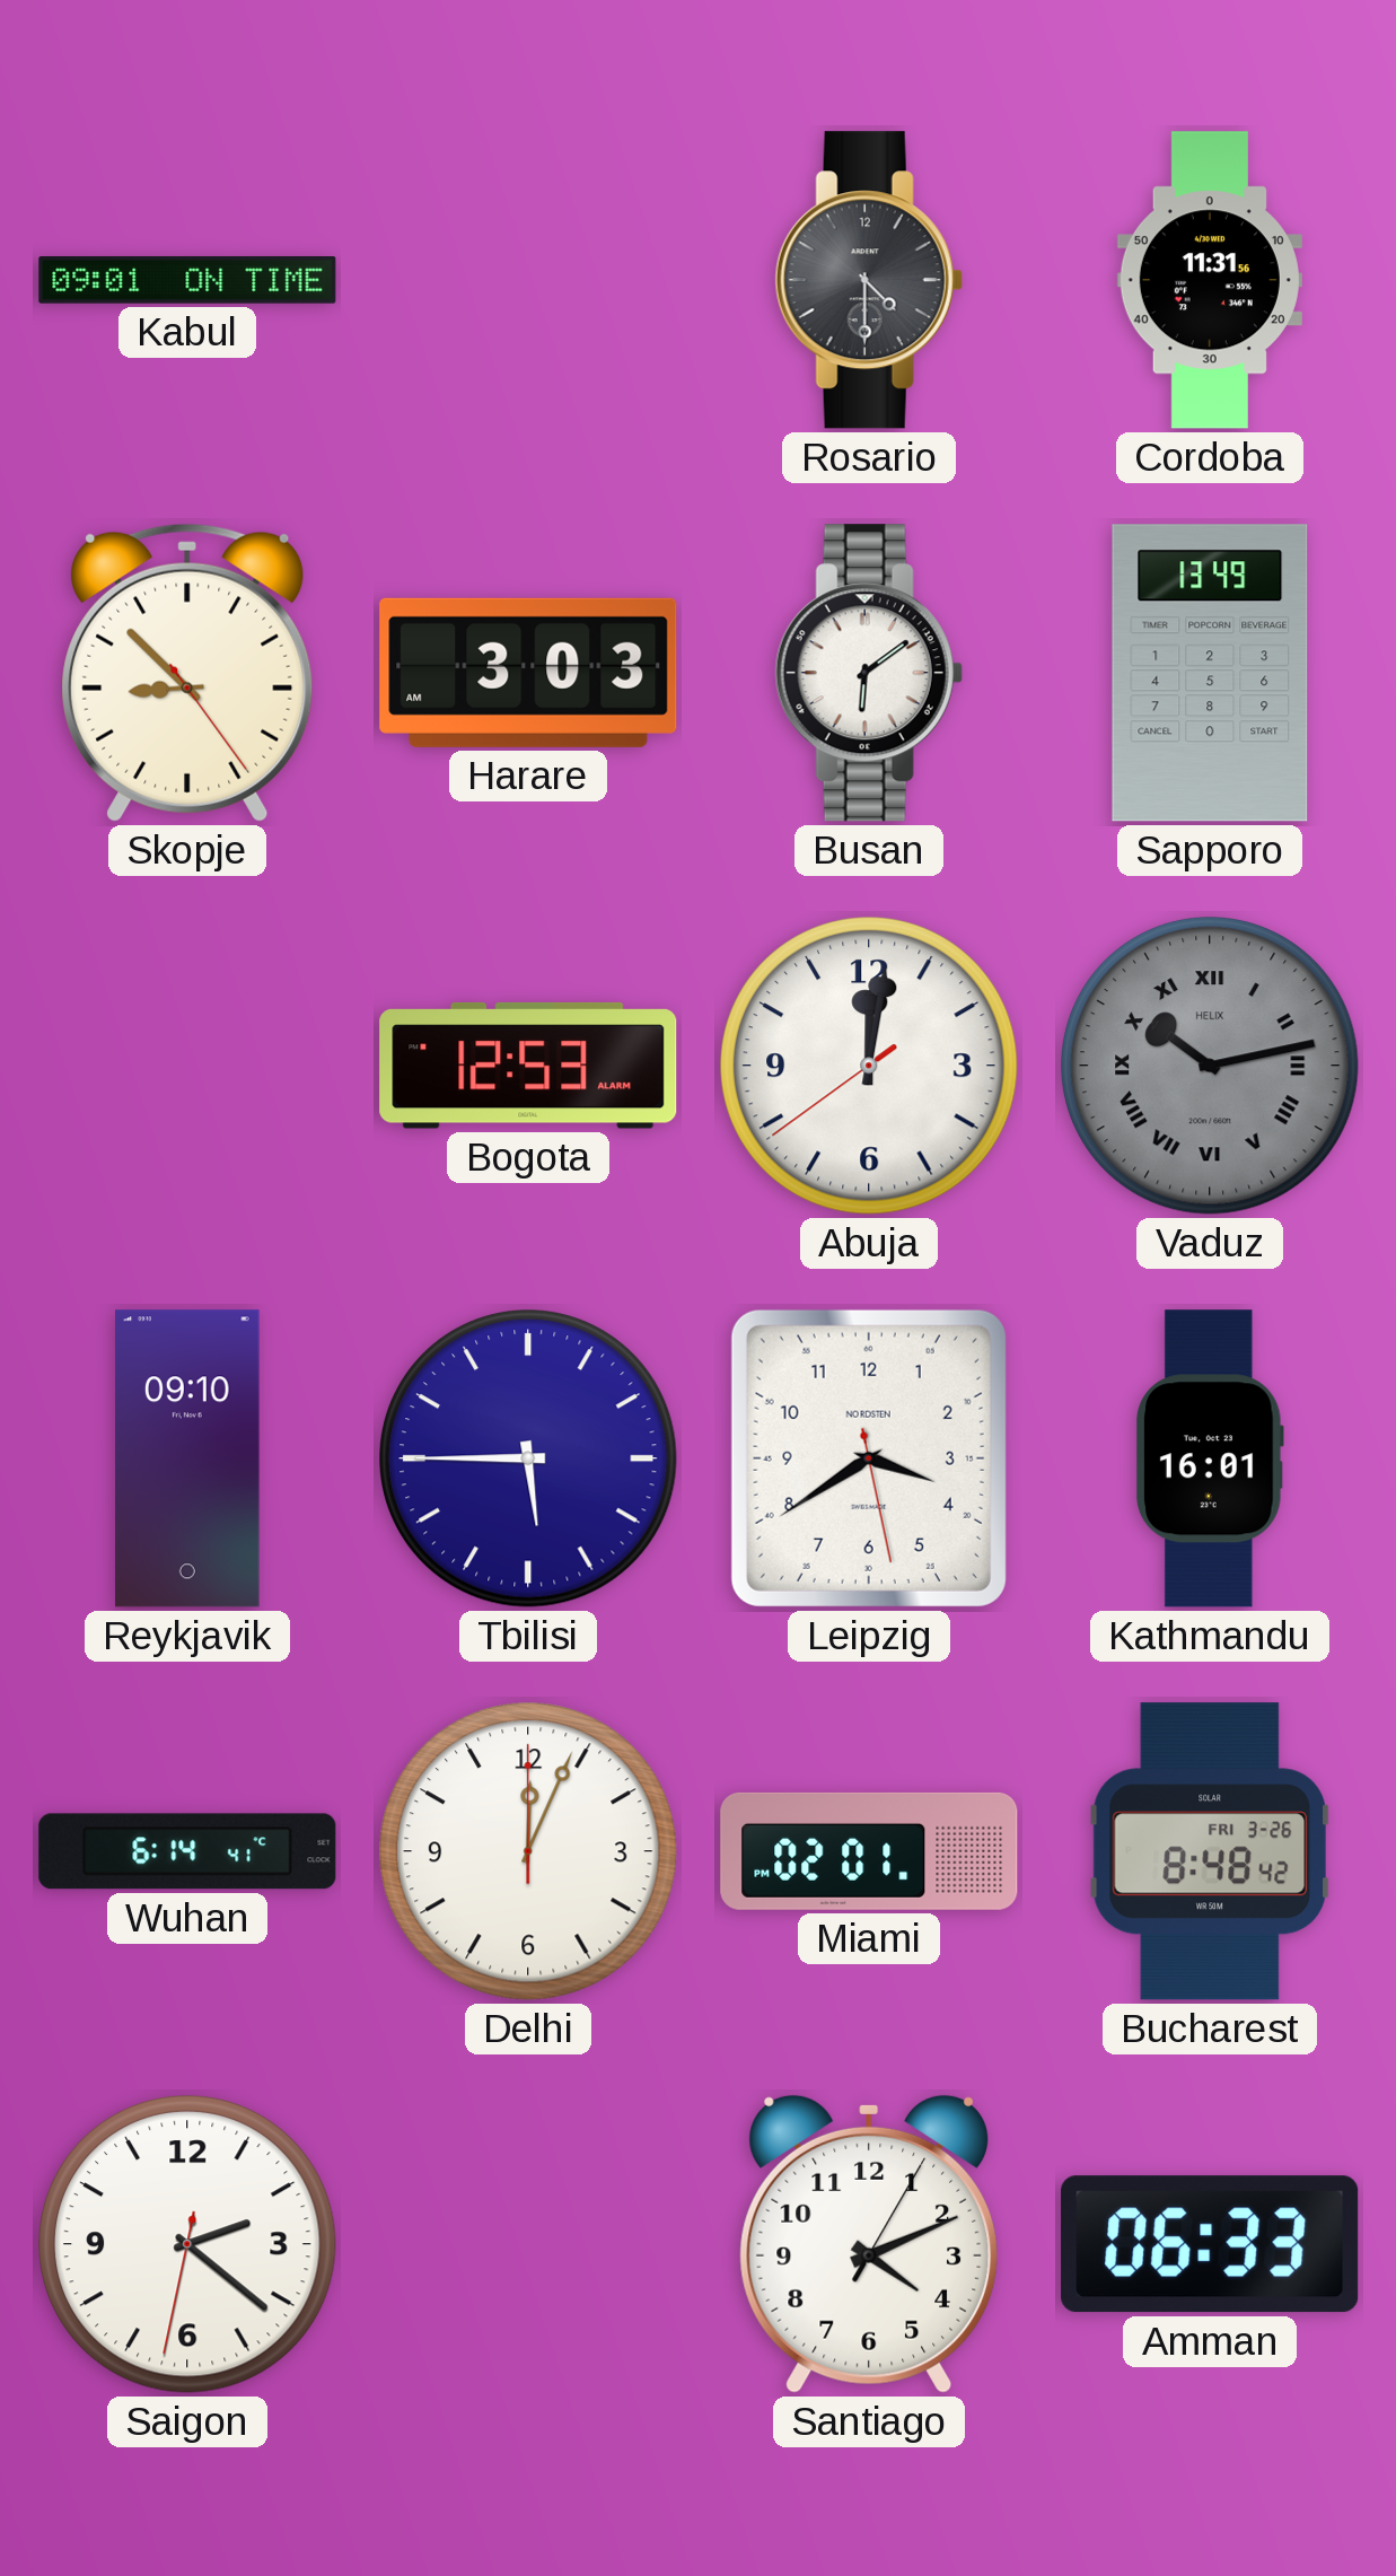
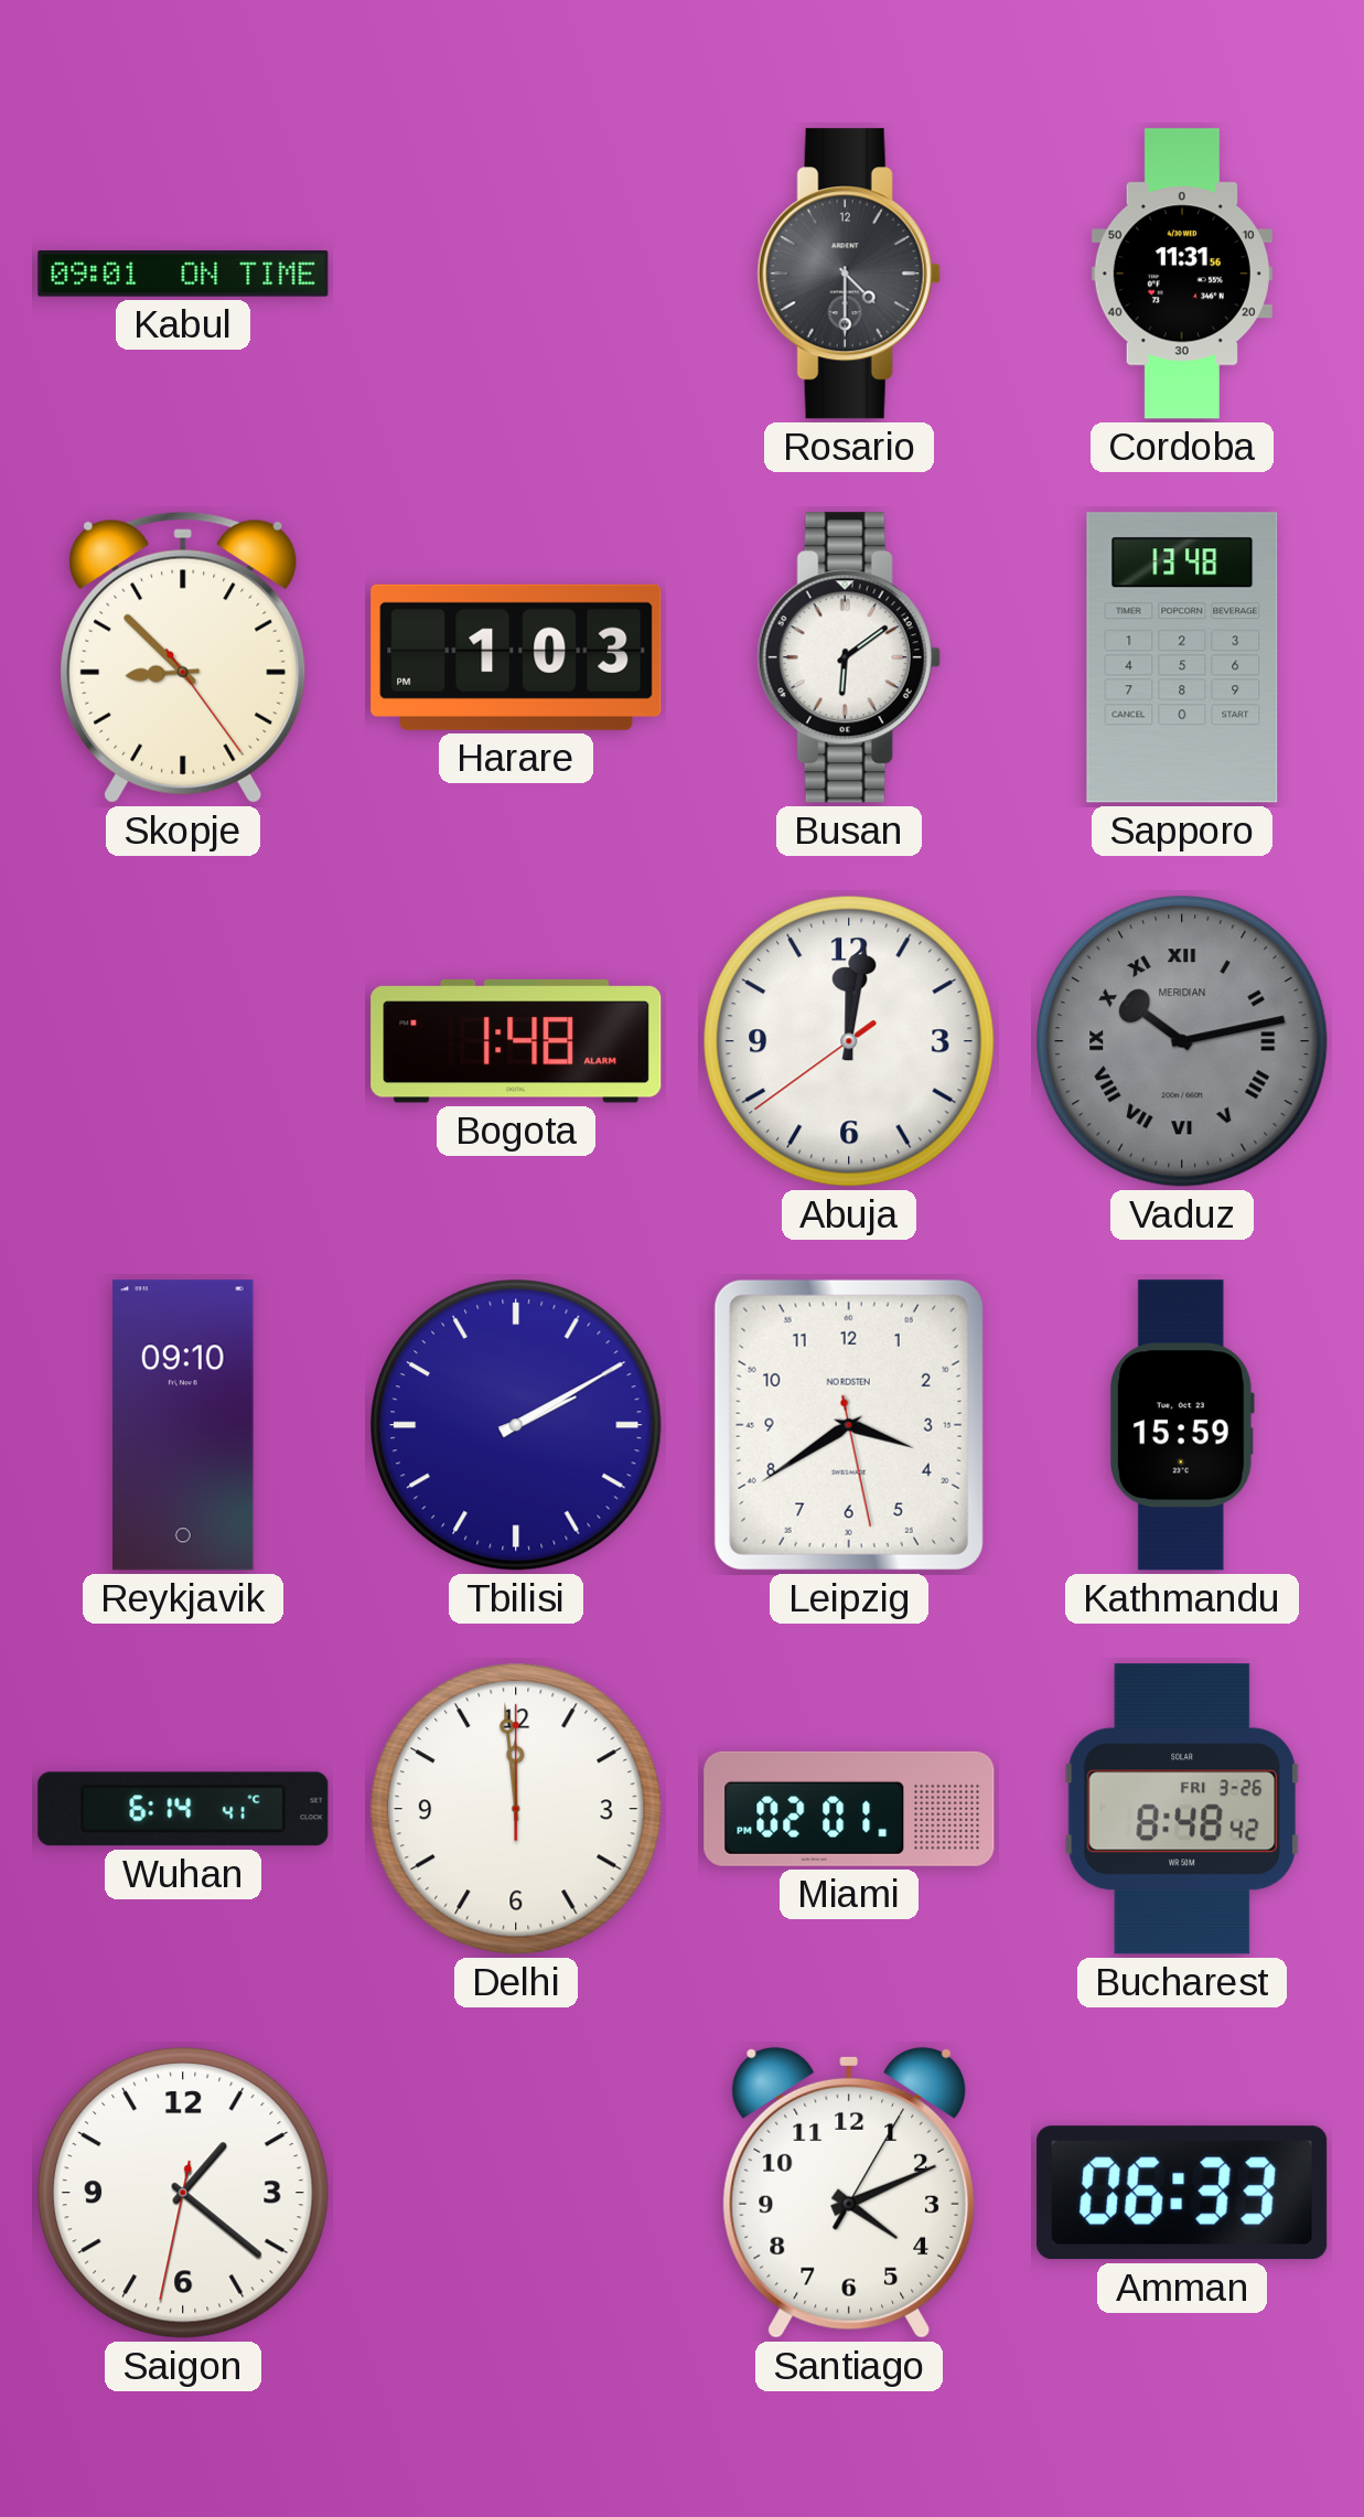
Harare: 3:03 -> 1:03 (516, 657)
Sapporo: 13:49 -> 13:48 (1182, 657)
Bogota: 12:53 -> 1:48 (516, 1041)
Vaduz brand: HELIX -> MERIDIAN (1183, 1042)
Tbilisi: 5:45 -> 2:10 (517, 1426)
Kathmandu: 16:01 -> 15:59 (1182, 1425)
Delhi: 12:04 -> 11:59 (517, 1810)
Saigon: 2:21 -> 1:21 (184, 2194)
